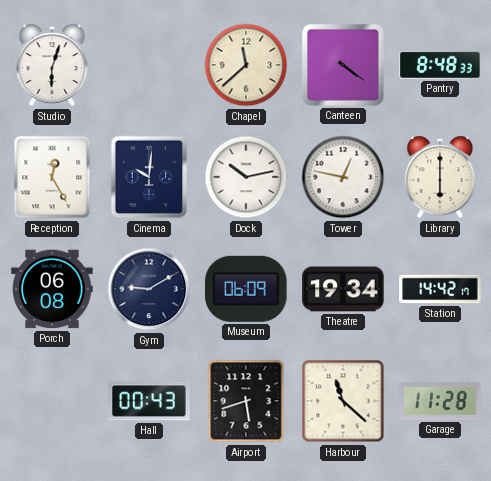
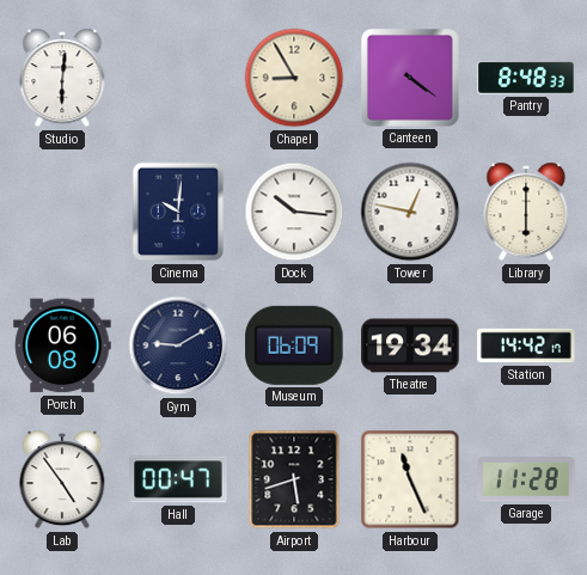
Studio: 6:03 -> 6:01 (62, 78)
Chapel: 11:38 -> 8:55 (294, 78)
Reception: 12:25 -> none (52, 177)
Dock: 10:13 -> 10:16 (294, 212)
Lab: none -> 4:54 (62, 479)
Hall: 00:43 -> 00:47 (178, 479)
Harbour: 11:22 -> 11:26 (410, 479)
